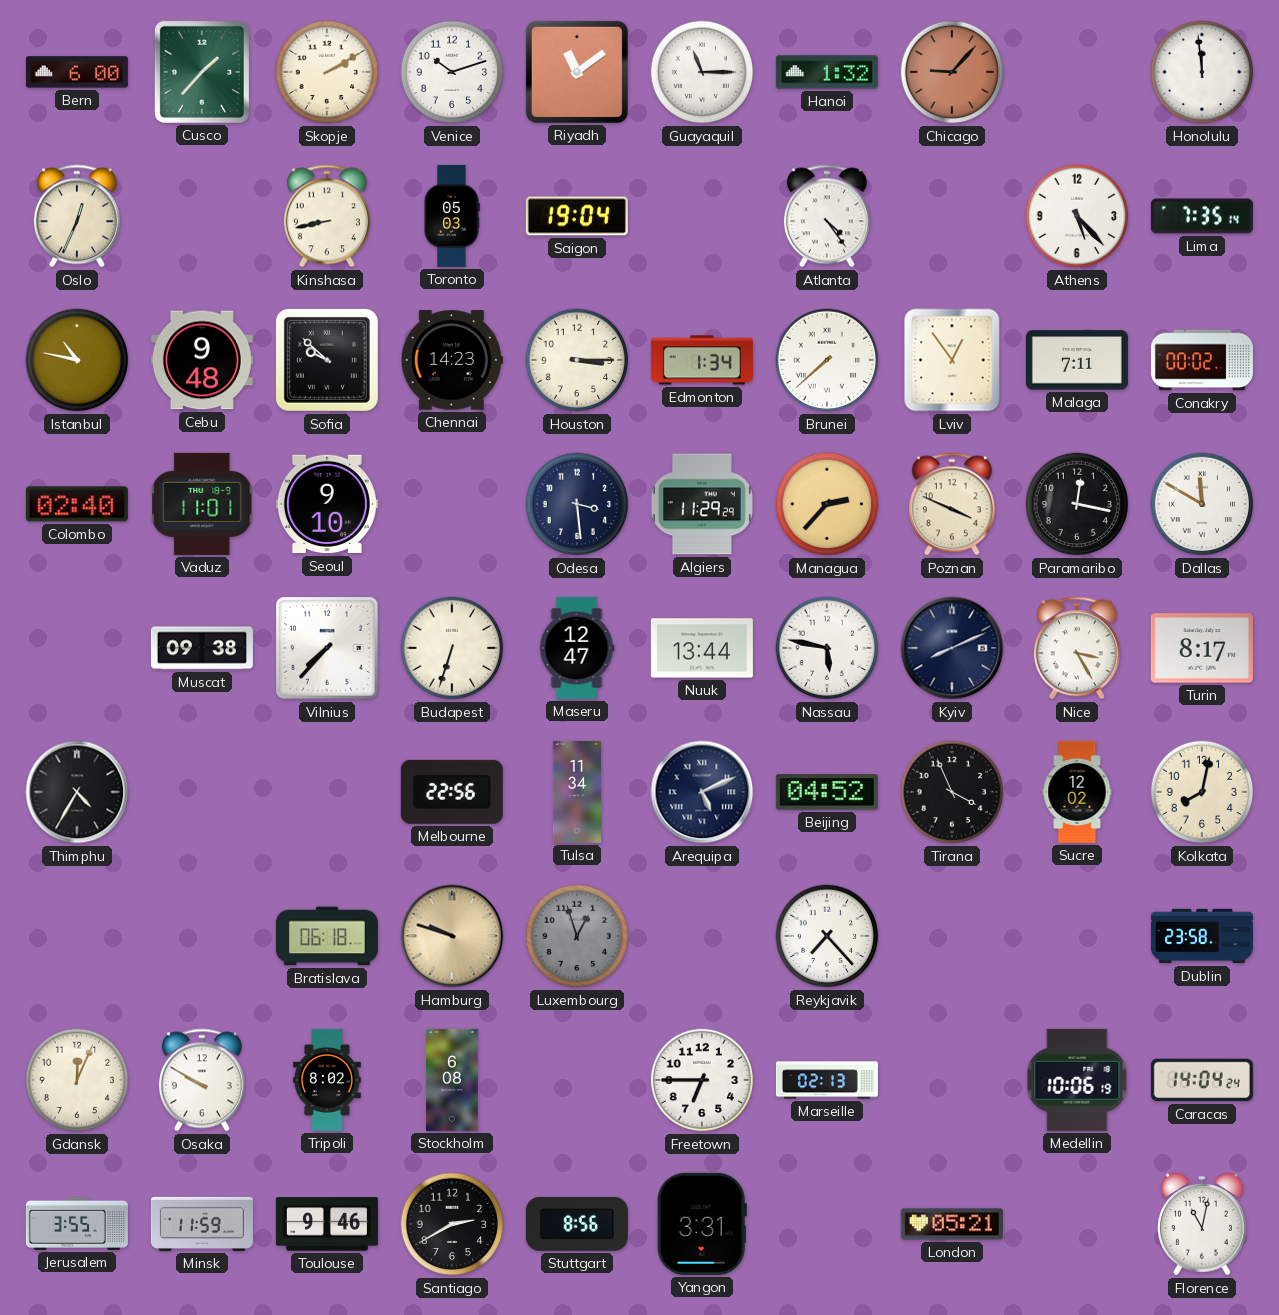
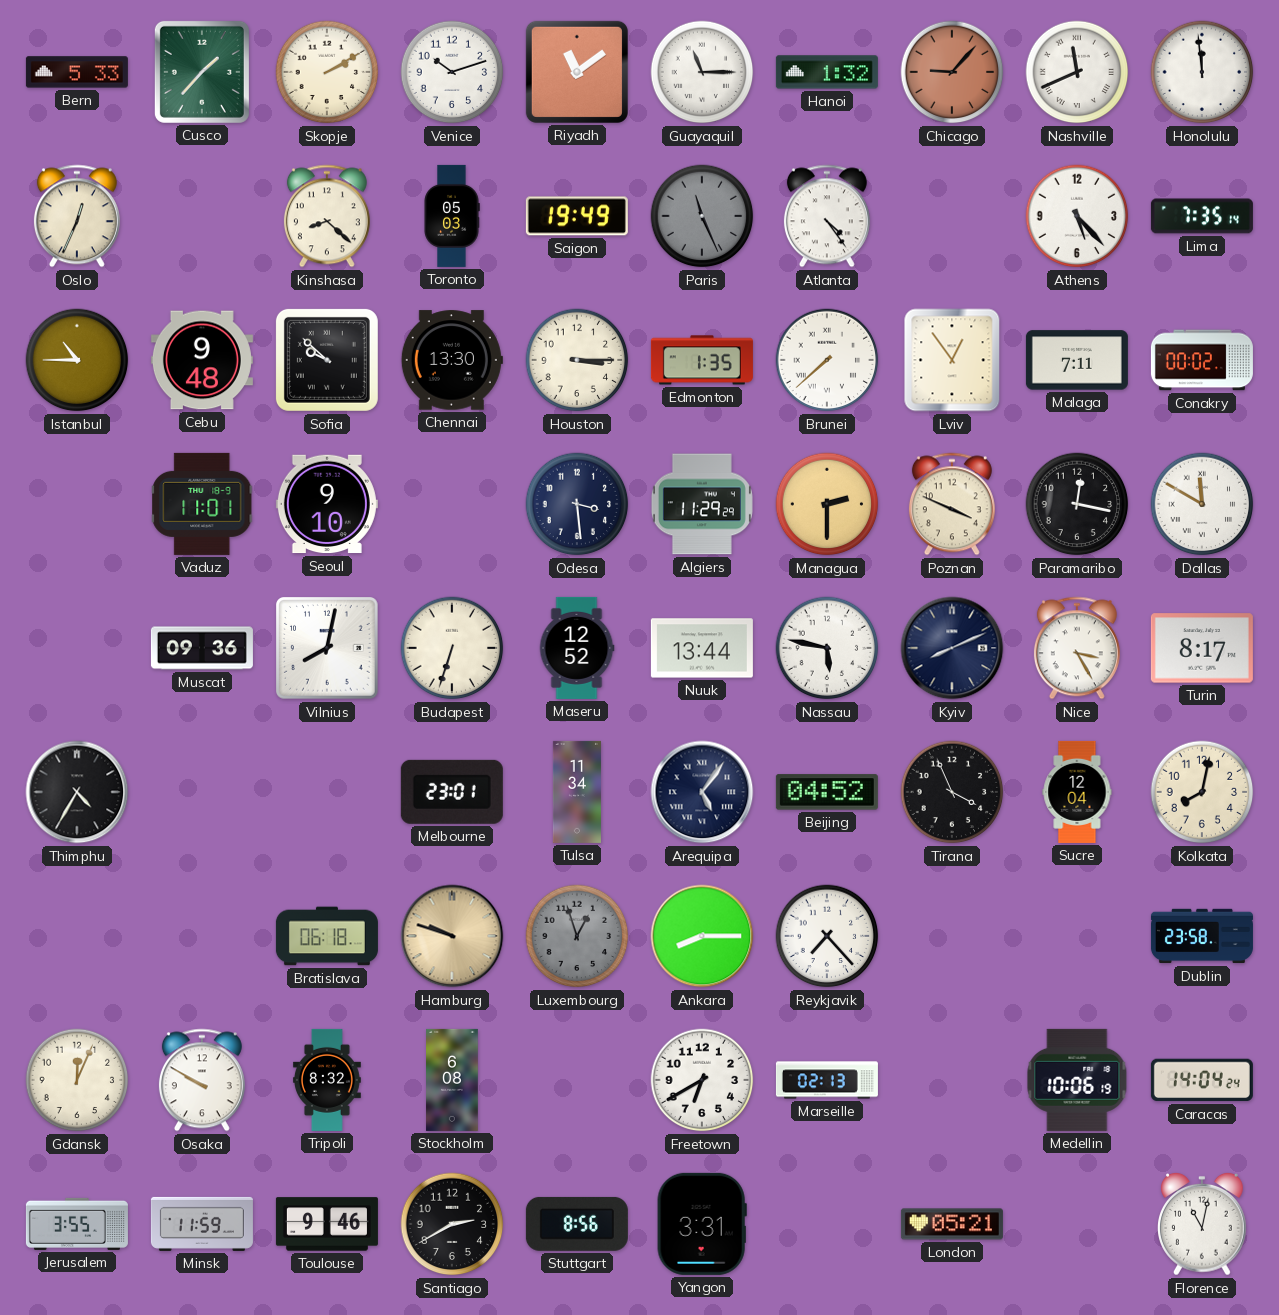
Bern: 6:00 -> 5:33 (77, 72)
Nashville: none -> 11:41 (1077, 72)
Kinshasa: 8:43 -> 8:22 (327, 216)
Saigon: 19:04 -> 19:49 (577, 216)
Paris: none -> 11:26 (702, 216)
Istanbul: 10:47 -> 10:45 (77, 360)
Chennai: 14:23 -> 13:30 (452, 360)
Edmonton: 1:34 -> 1:35 (702, 360)
Colombo: 02:40 -> none (77, 504)
Managua: 2:37 -> 2:30 (827, 504)
Muscat: 09:38 -> 09:36 (202, 648)
Vilnius: 7:37 -> 8:02 (328, 649)
Maseru: 12:47 -> 12:52 (577, 648)
Melbourne: 22:56 -> 23:01 (452, 792)
Arequipa: 5:11 -> 5:06 (702, 792)
Sucre: 12:02 -> 12:04 (1077, 792)
Ankara: none -> 8:15 (702, 936)
Tripoli: 8:02 -> 8:32 (327, 1080)
Freetown: 6:45 -> 6:40 (702, 1080)
